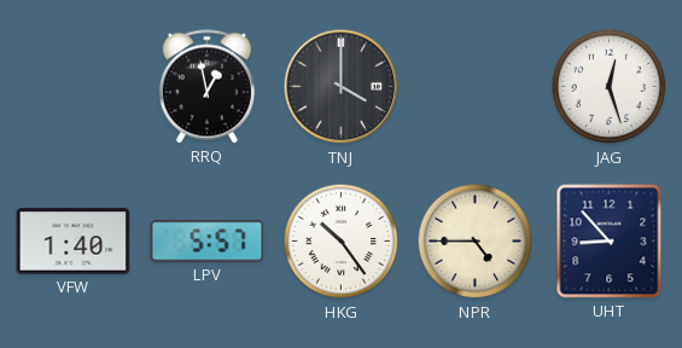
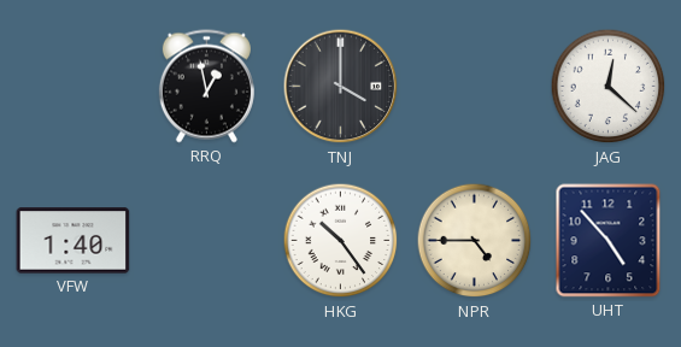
JAG: 12:27 -> 12:22 (609, 87)
LPV: 5:57 -> none (208, 242)
UHT: 8:53 -> 4:53 (609, 241)
